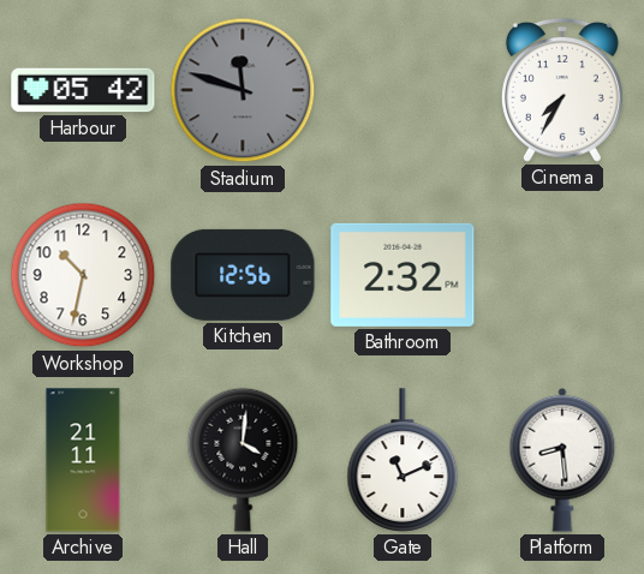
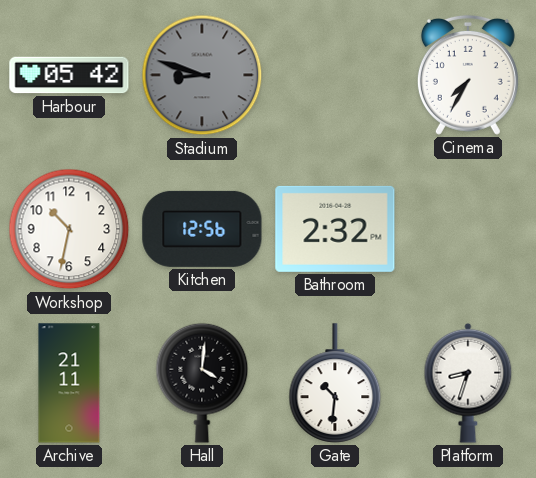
Stadium: 11:48 -> 8:48 (202, 75)
Gate: 11:11 -> 10:31 (335, 383)
Platform: 8:29 -> 8:33 (468, 383)
